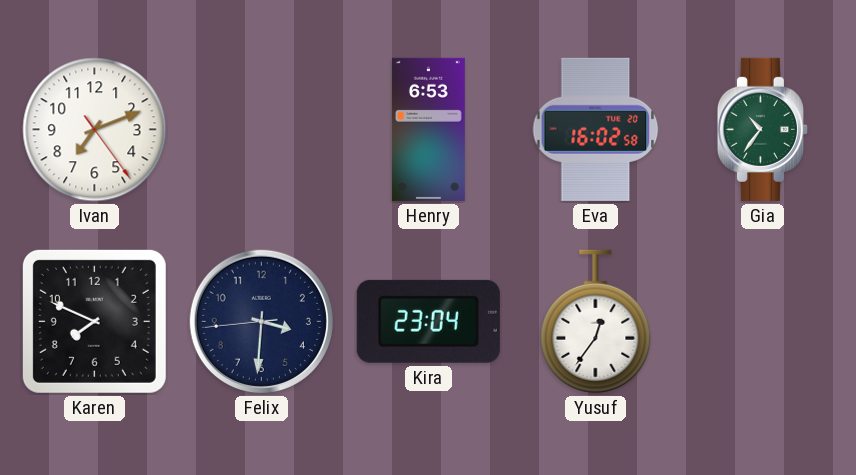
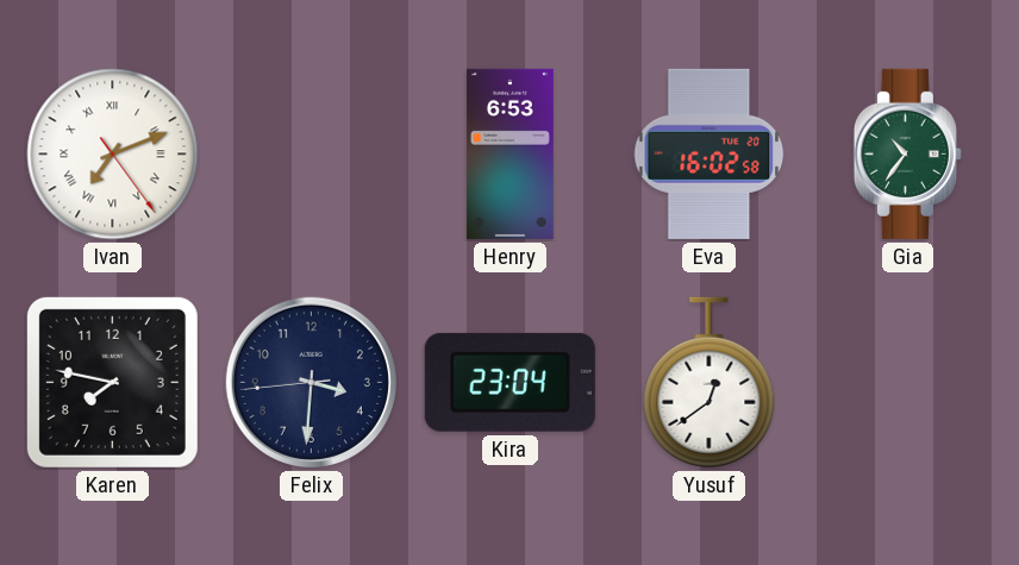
Ivan numerals: Arabic -> Roman (113, 155)
Karen: 7:49 -> 7:47 (112, 382)
Yusuf: 12:36 -> 12:39 (709, 383)
